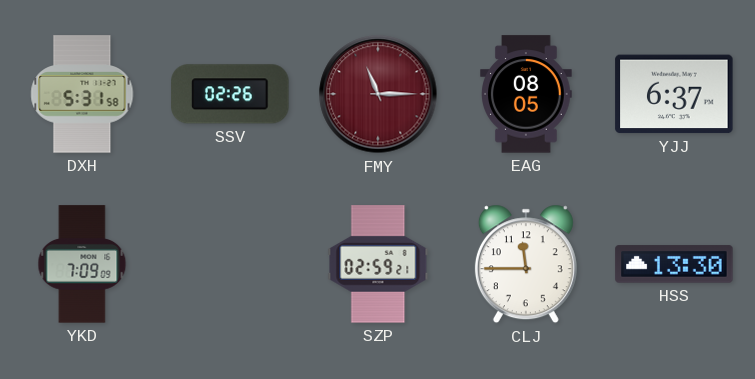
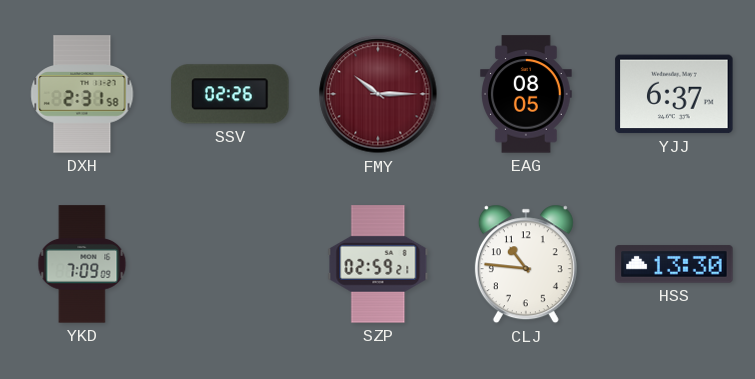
DXH: 5:31 -> 2:31 (82, 94)
FMY: 11:15 -> 10:15 (378, 94)
CLJ: 11:45 -> 10:46 (526, 264)
